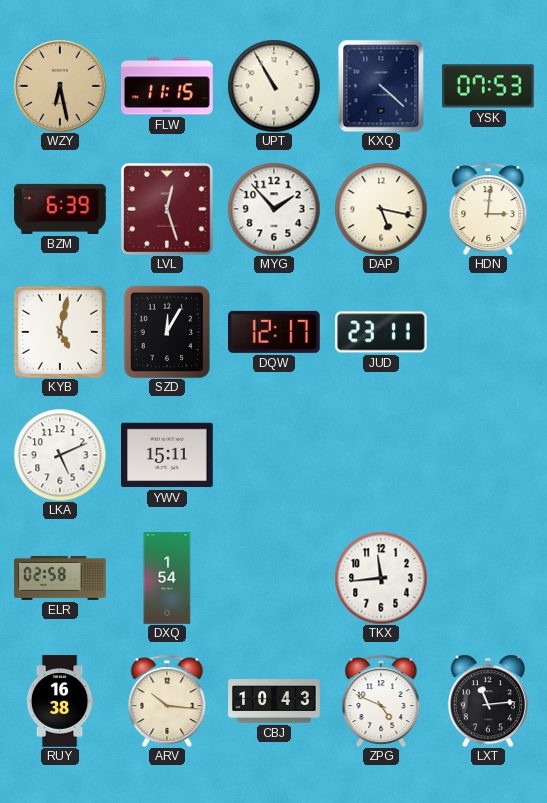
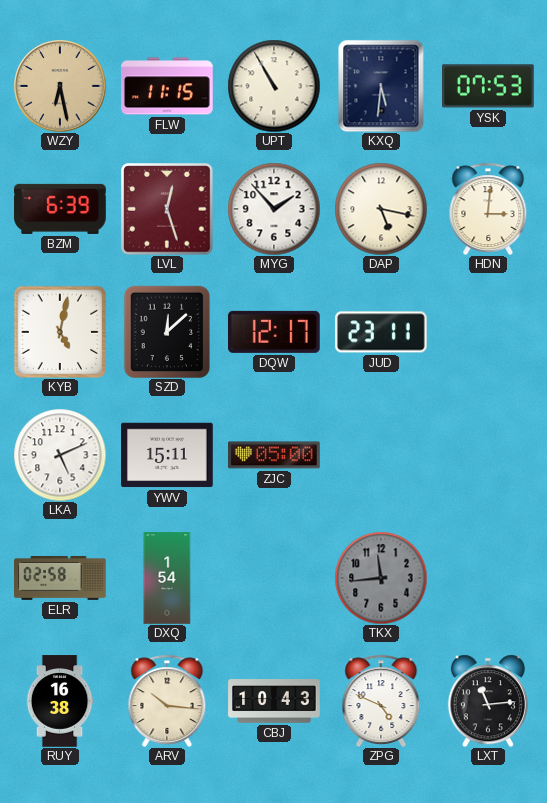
KXQ: 4:22 -> 5:31 (381, 86)
SZD: 12:05 -> 12:08 (167, 332)
ZJC: none -> 05:00 (274, 455)
TKX dial: white -> grey (381, 578)
